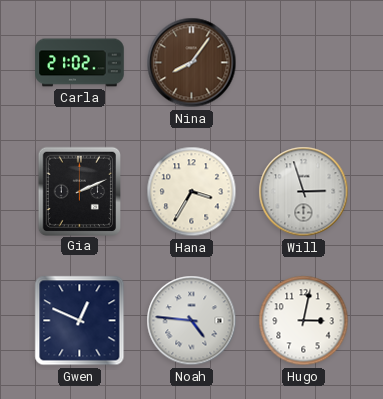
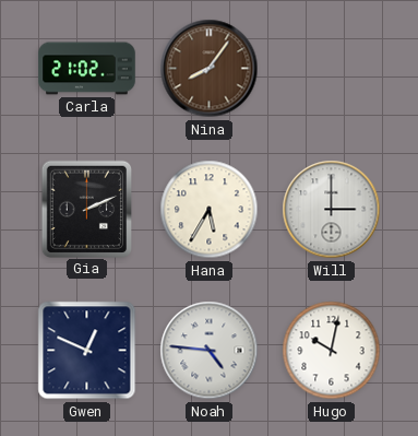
Hana: 3:35 -> 5:35 (210, 210)
Will: 2:57 -> 3:00 (332, 210)
Hugo: 3:02 -> 10:02 (332, 351)
